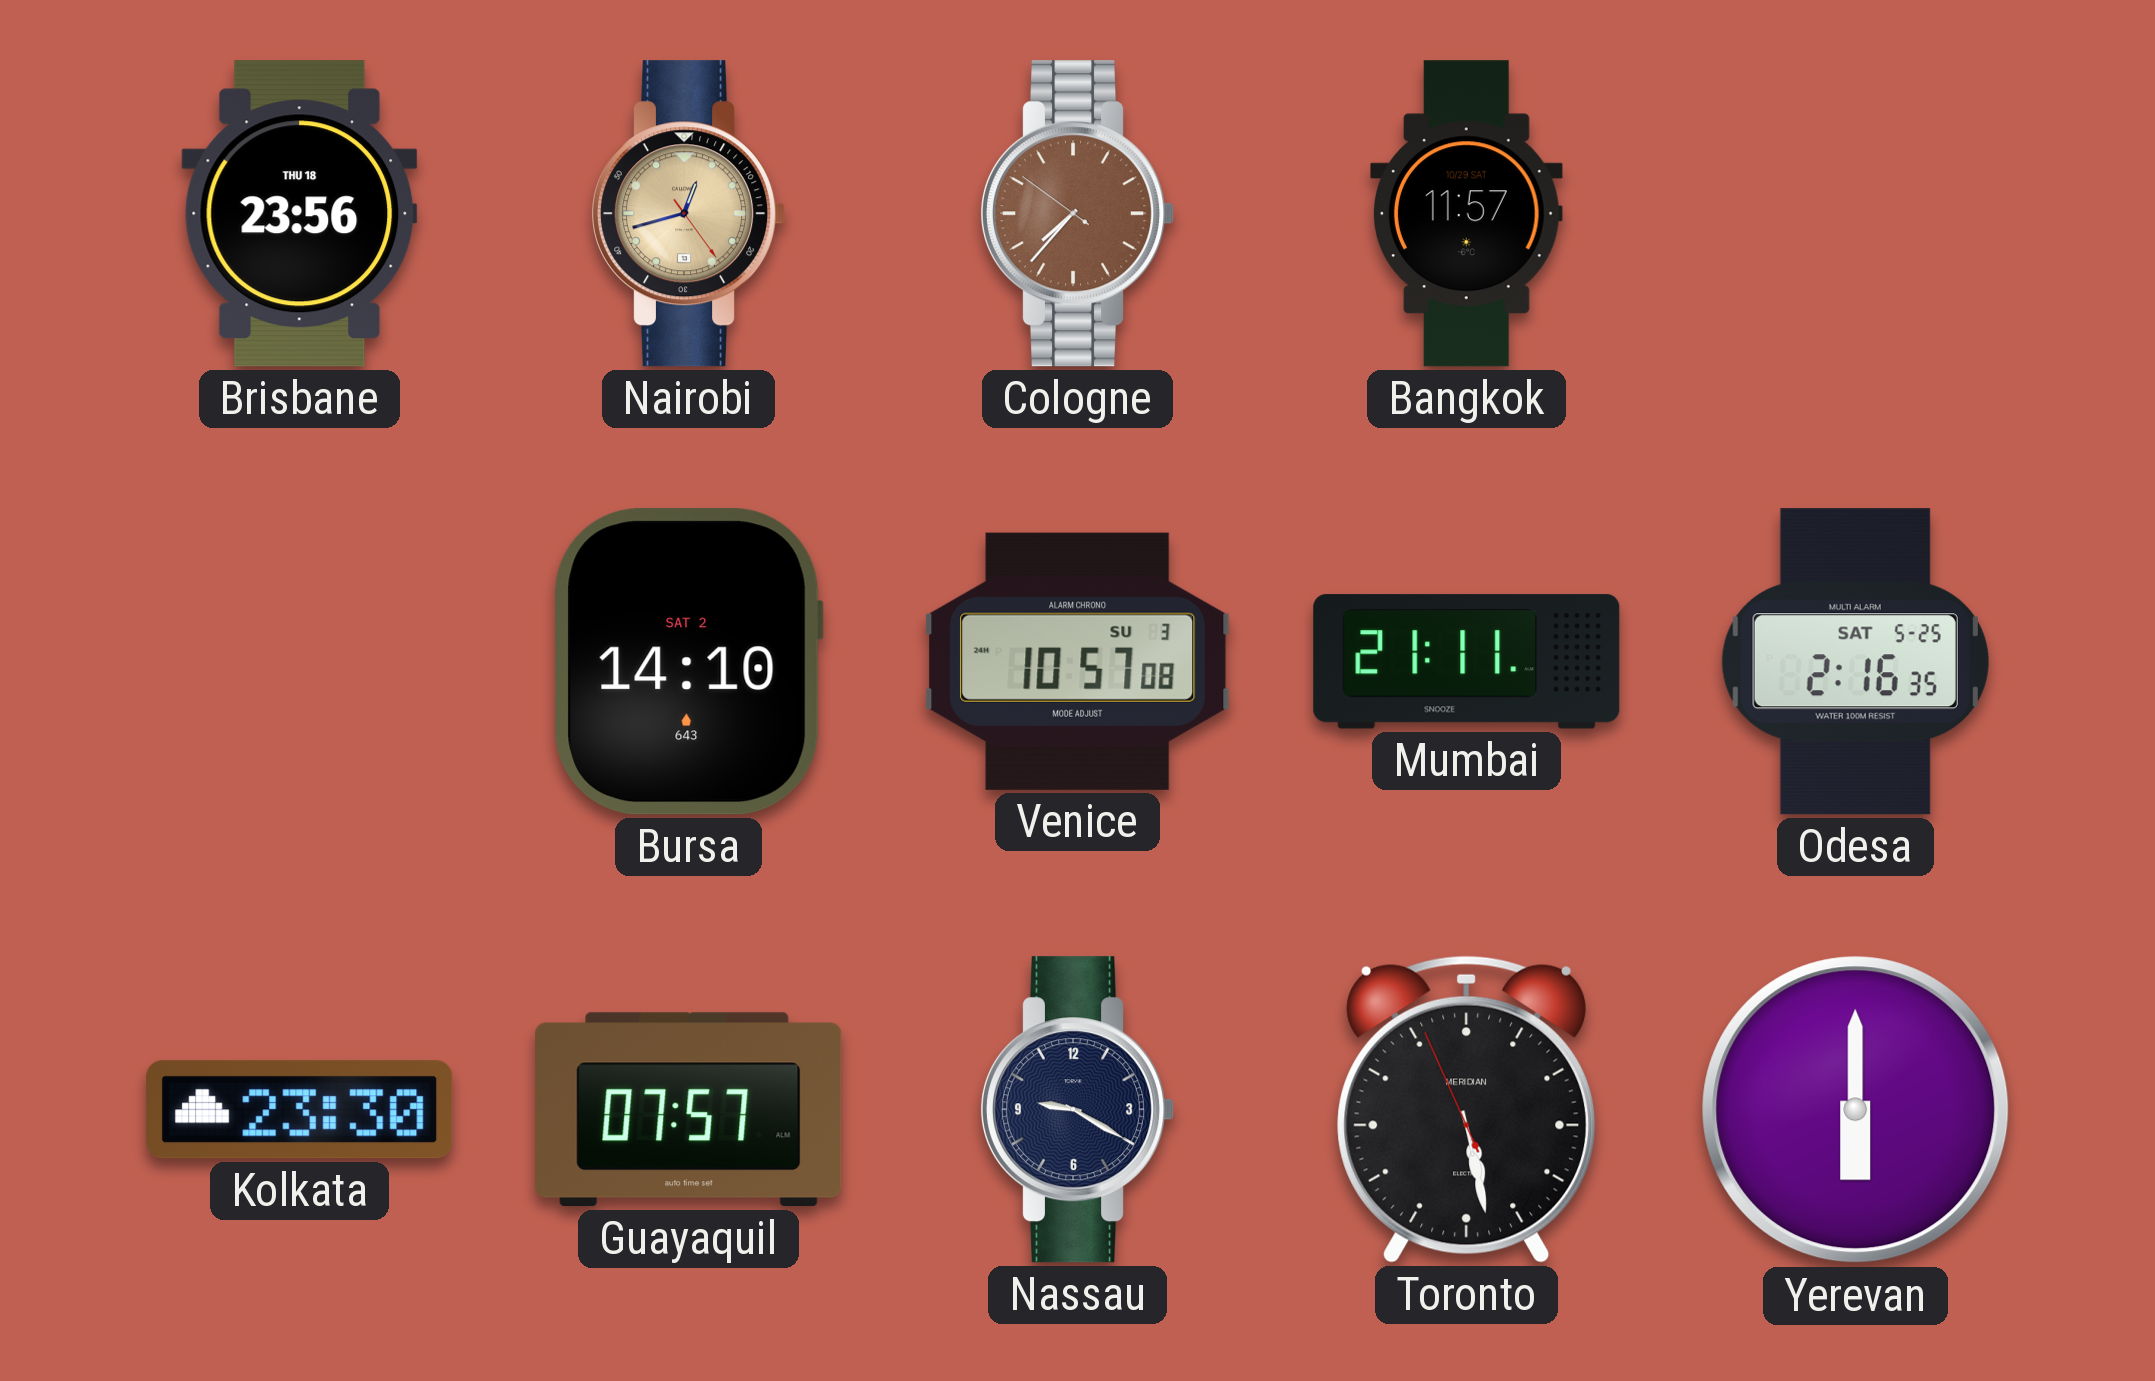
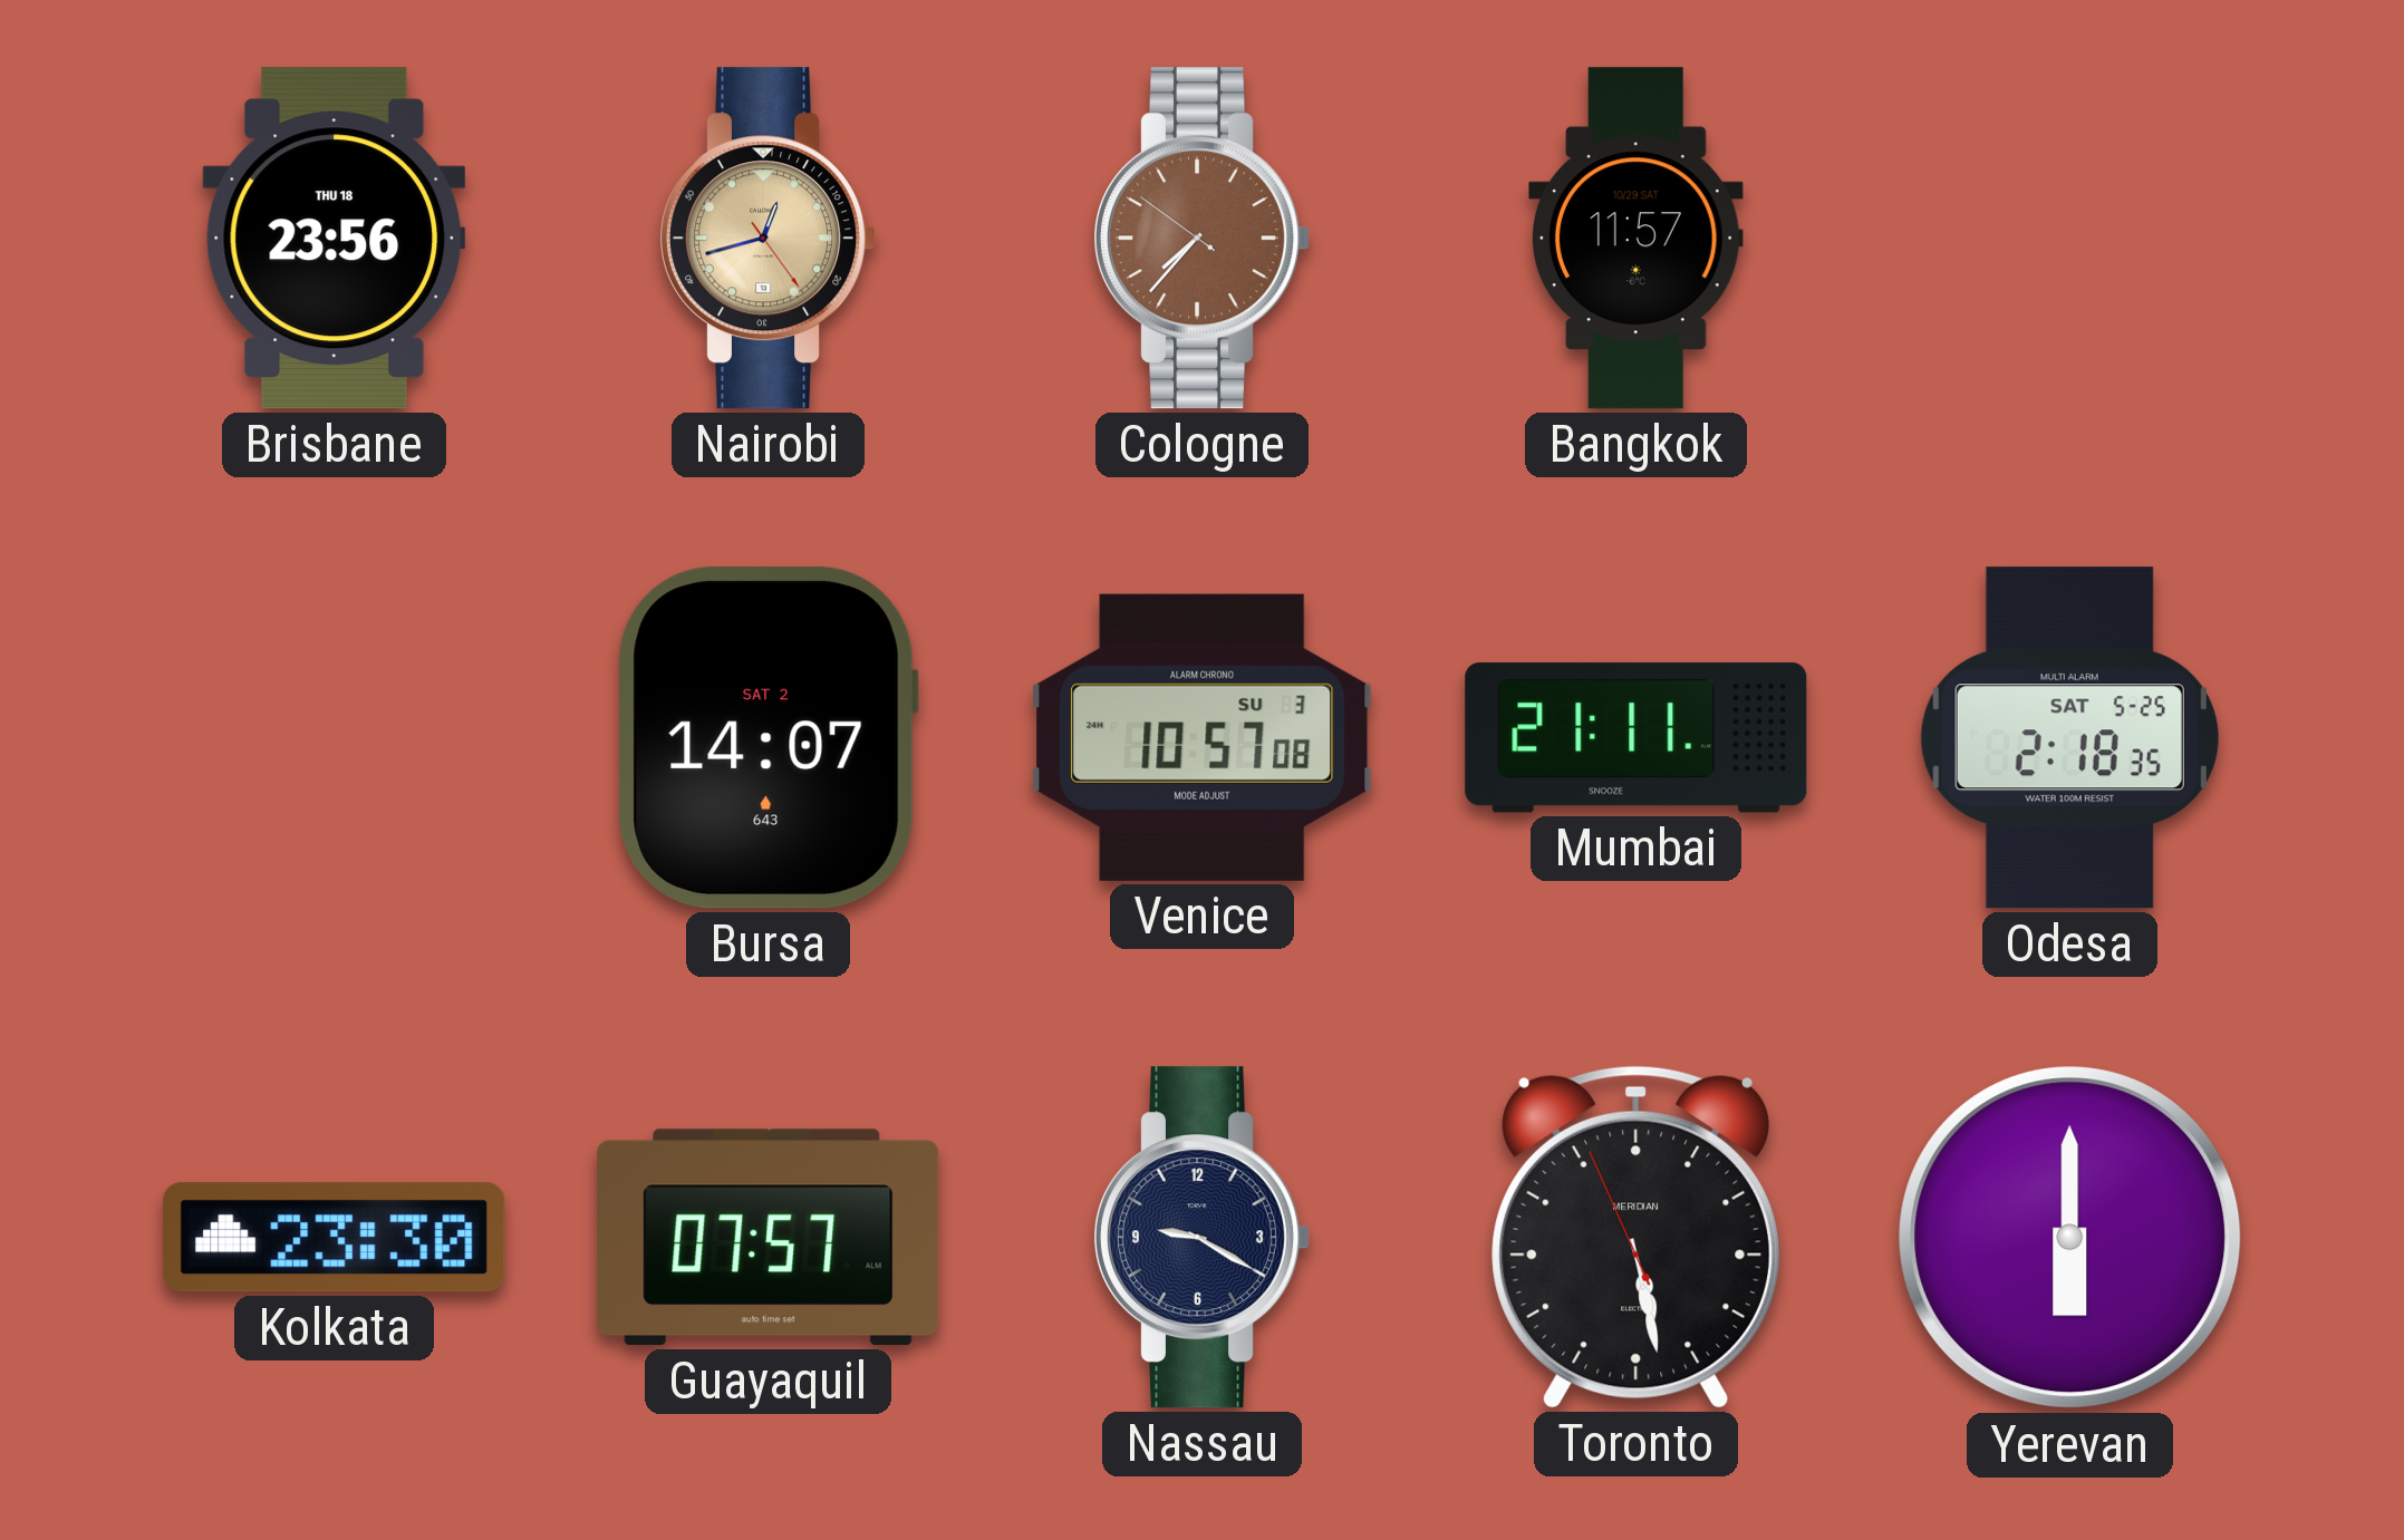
Bursa: 14:10 -> 14:07 (767, 738)
Odesa: 2:16 -> 2:18 (2069, 738)
